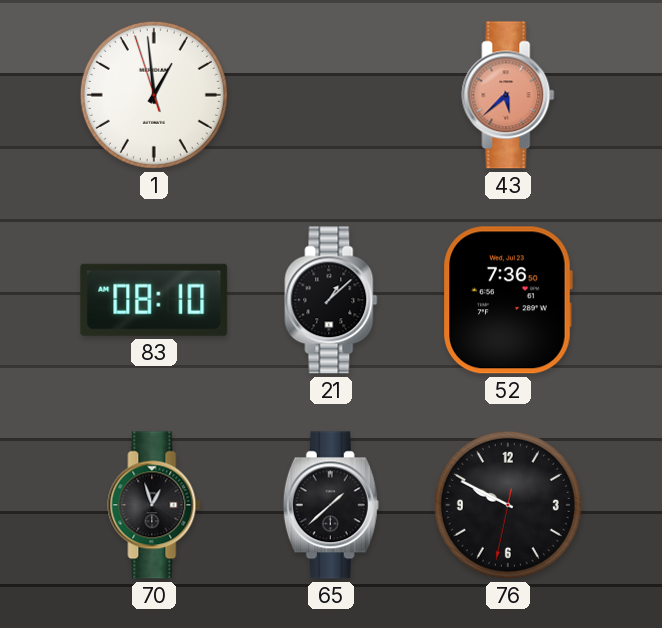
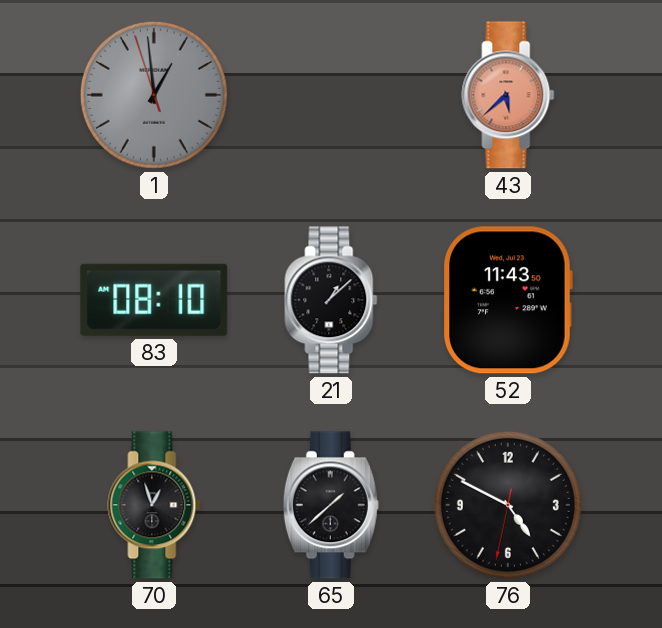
1 dial: white -> grey (154, 95)
52: 7:36 -> 11:43 (508, 300)
76: 9:49 -> 4:49 (508, 505)
